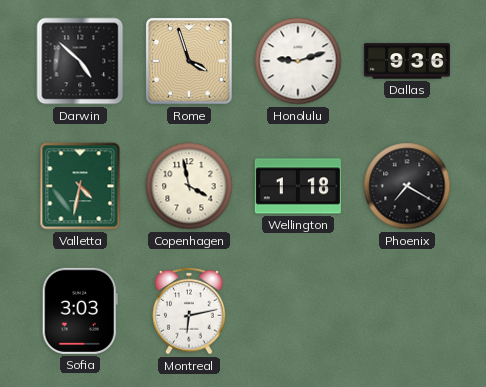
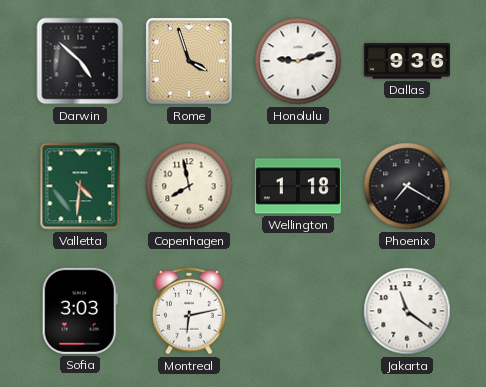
Valletta: 4:32 -> 4:31 (80, 186)
Copenhagen: 3:58 -> 7:58 (189, 186)
Jakarta: none -> 11:21 (407, 311)
